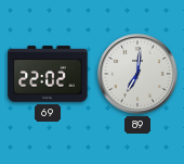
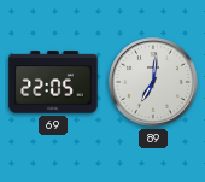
69: 22:02 -> 22:05 (53, 82)
